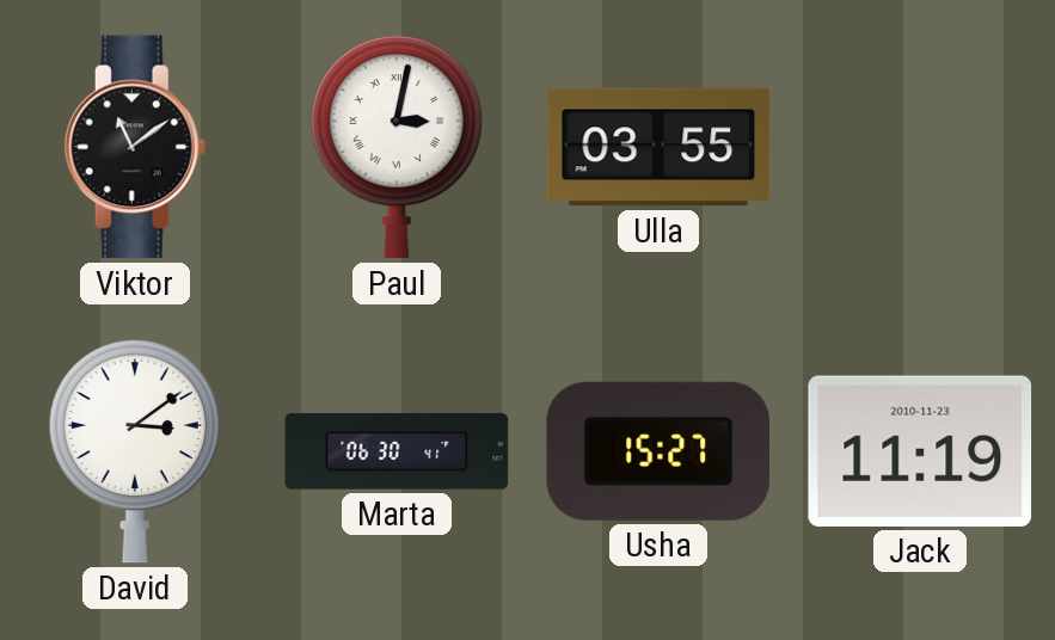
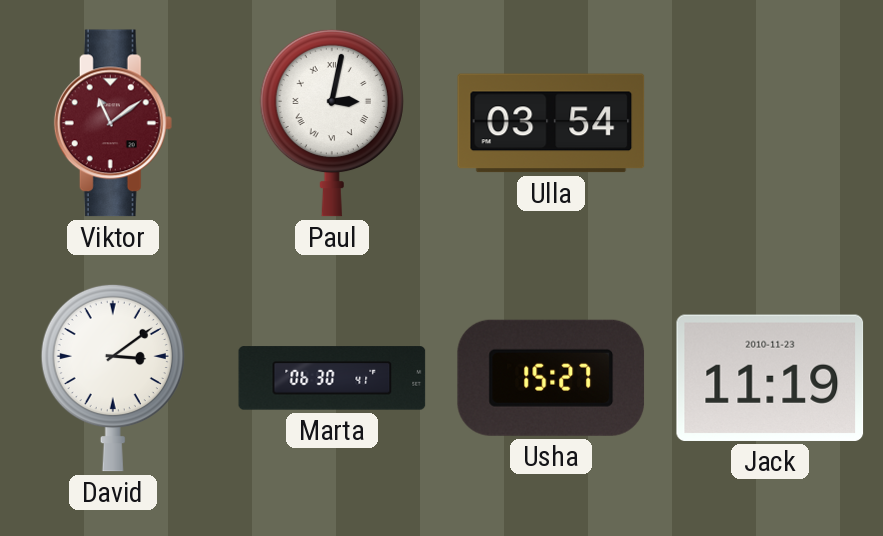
Viktor dial: black -> burgundy (113, 123)
Ulla: 03:55 -> 03:54 (551, 123)
